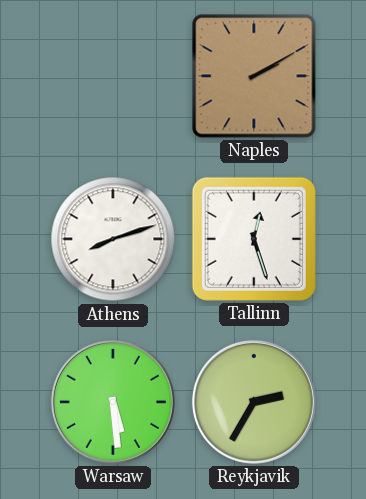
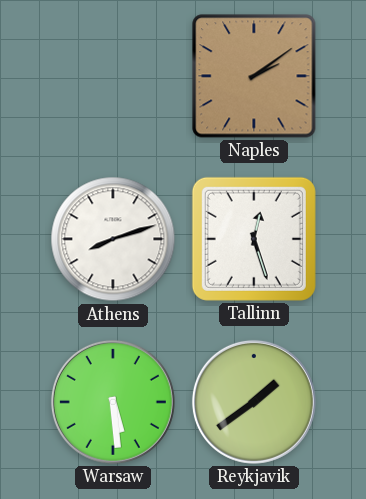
Naples: 2:10 -> 2:09 (254, 76)
Reykjavik: 2:35 -> 1:39 (254, 402)
